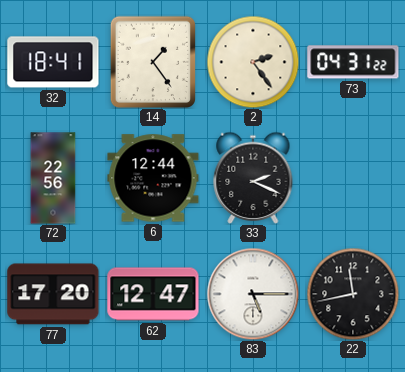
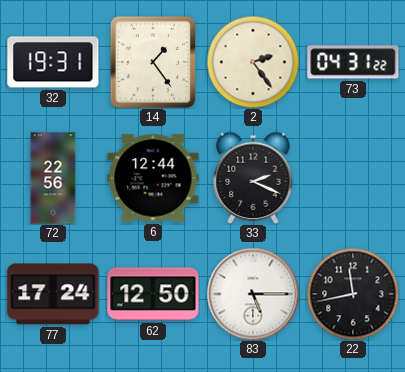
32: 18:41 -> 19:31 (53, 62)
77: 17:20 -> 17:24 (53, 294)
62: 12:47 -> 12:50 (153, 294)
